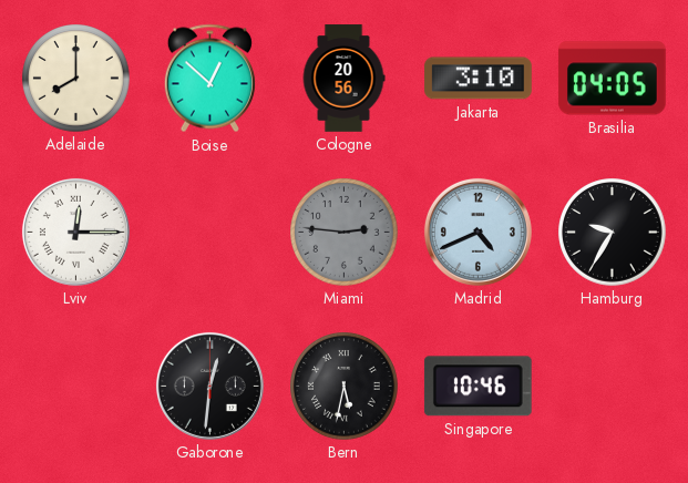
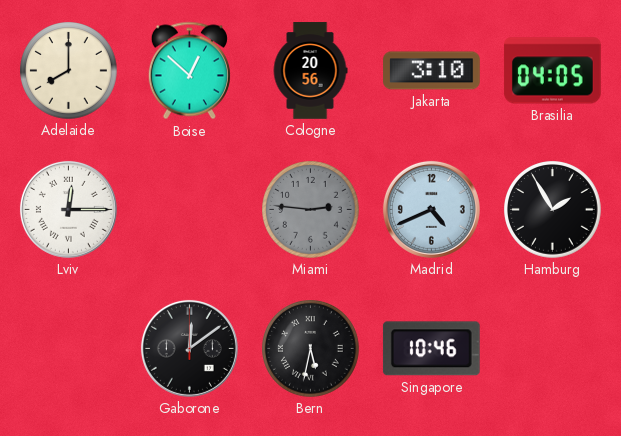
Hamburg: 9:35 -> 1:55 (553, 210)
Gaborone: 12:31 -> 12:09 (189, 348)
